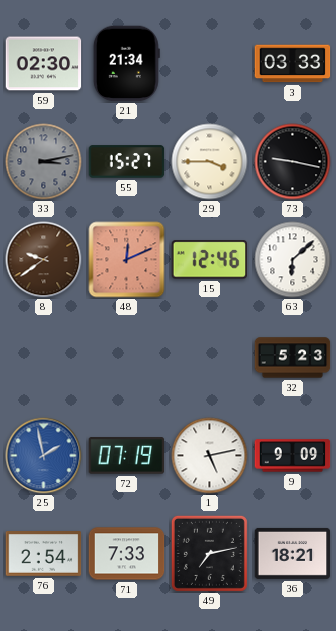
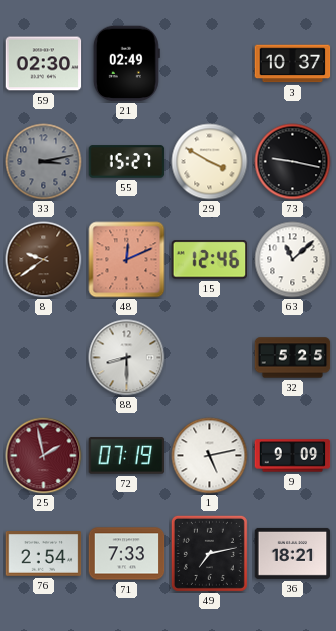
21: 21:34 -> 02:49 (126, 64)
3: 03:33 -> 10:37 (293, 64)
29: 3:45 -> 3:50 (210, 162)
63: 6:08 -> 11:08 (293, 260)
88: none -> 8:30 (127, 358)
32: 5:23 -> 5:25 (293, 358)
25 dial: blue -> burgundy (44, 456)
